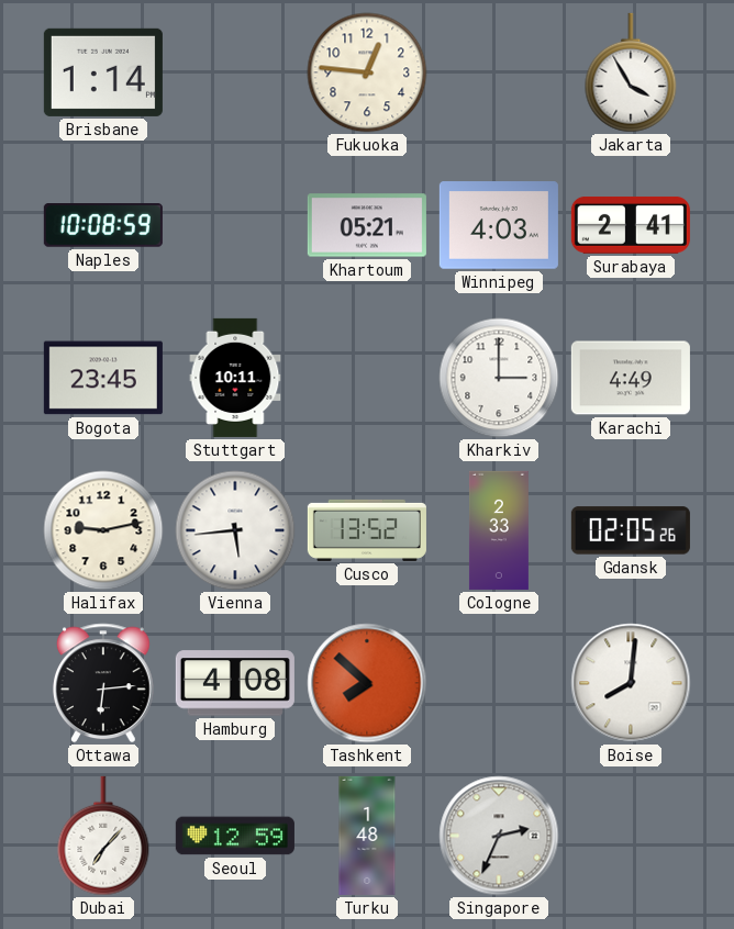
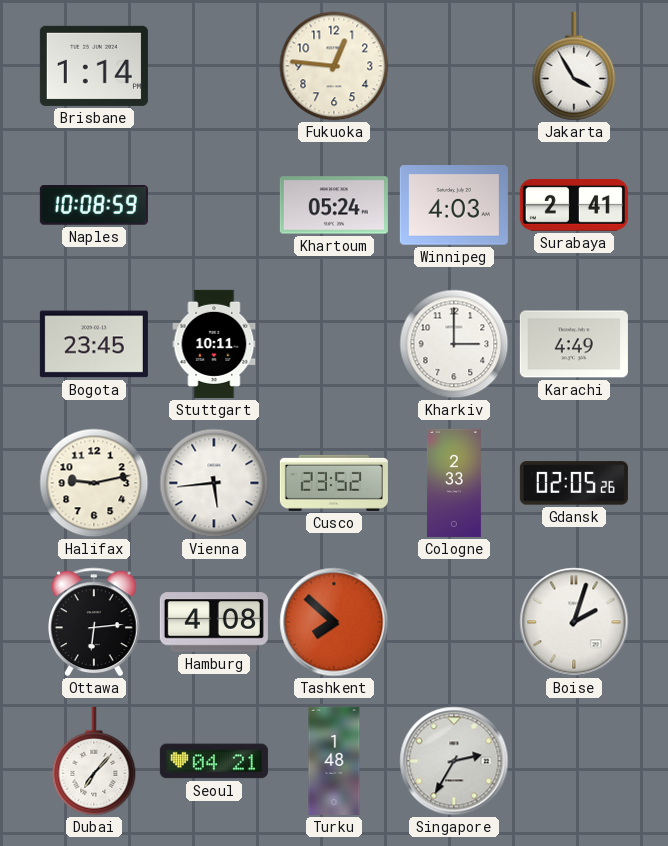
Khartoum: 05:21 -> 05:24 (334, 205)
Cusco: 13:52 -> 23:52 (334, 483)
Boise: 8:01 -> 2:03 (574, 622)
Seoul: 12:59 -> 04:21 (214, 761)
Singapore: 2:34 -> 2:35 (454, 761)
